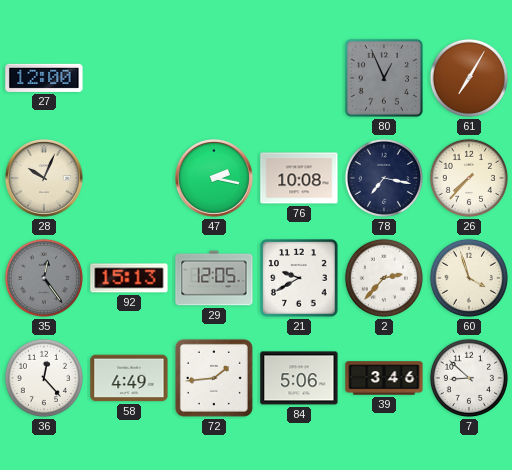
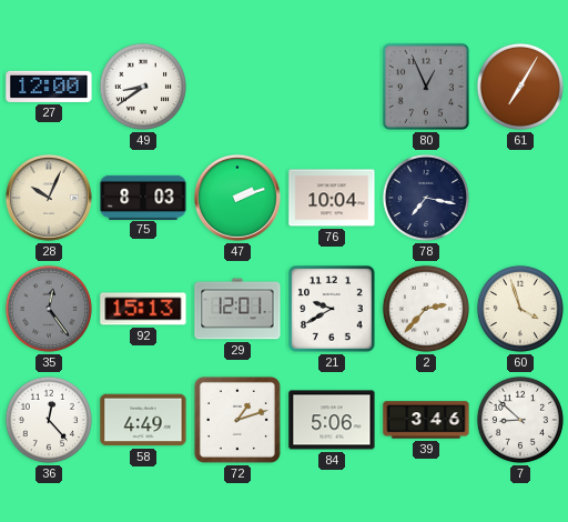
49: none -> 8:39 (143, 87)
75: none -> 8:03 (143, 197)
47: 2:17 -> 2:12 (239, 199)
76: 10:08 -> 10:04 (332, 198)
26: 7:37 -> none (469, 178)
29: 12:05 -> 12:01 (237, 309)
72: 1:44 -> 1:12 (237, 420)
